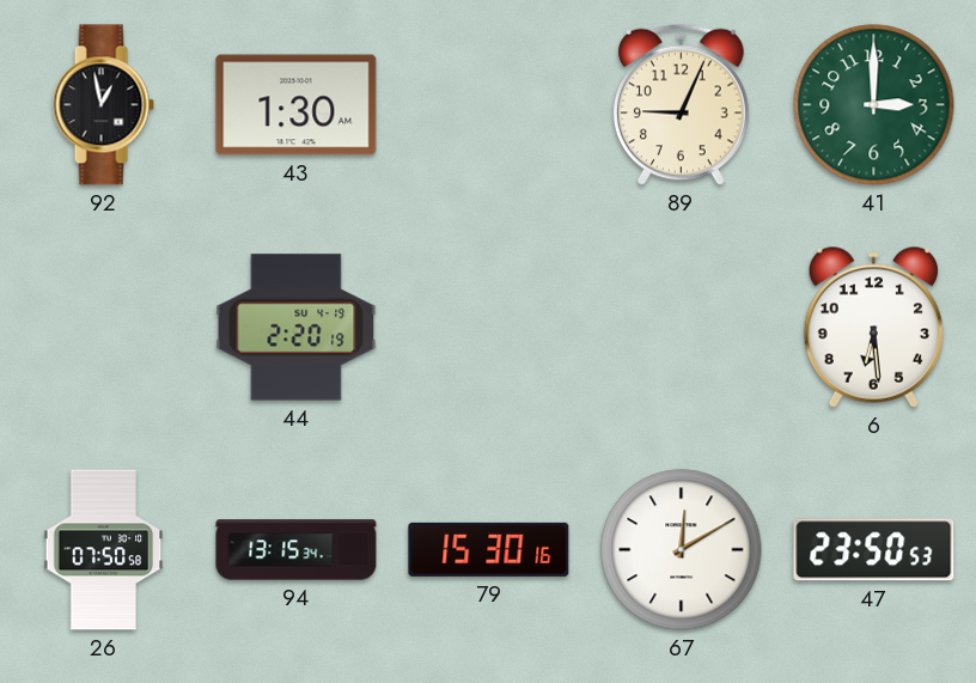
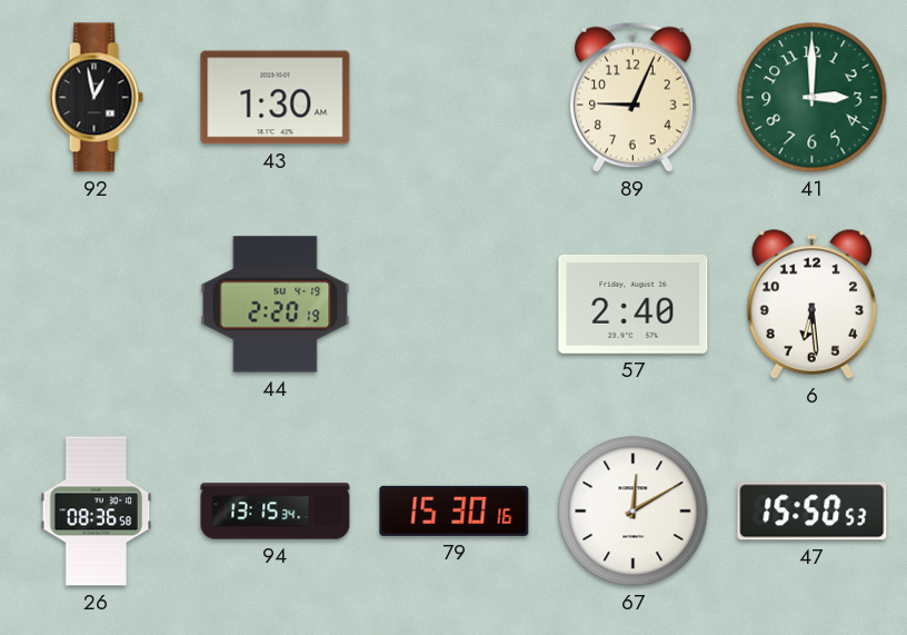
57: none -> 2:40 (634, 304)
26: 07:50 -> 08:36 (97, 512)
47: 23:50 -> 15:50 (813, 512)
